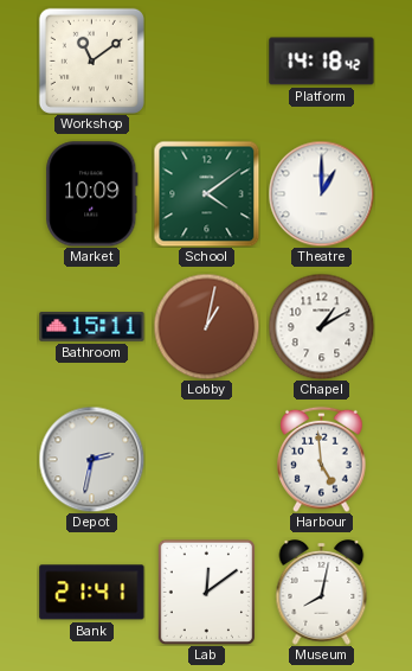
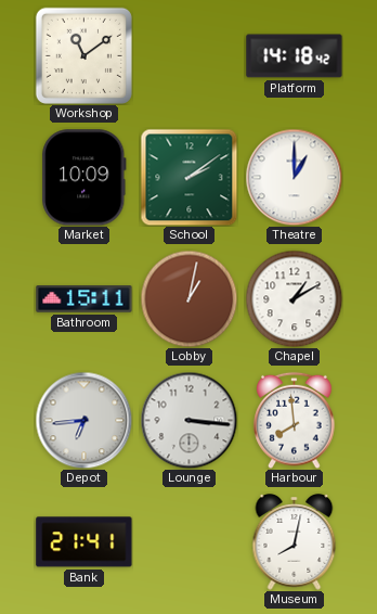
School: 4:09 -> 2:09 (188, 177)
Depot: 2:32 -> 6:44 (83, 420)
Lounge: none -> 3:16 (188, 420)
Harbour: 4:59 -> 7:59 (295, 420)
Lab: 12:09 -> none (206, 592)
